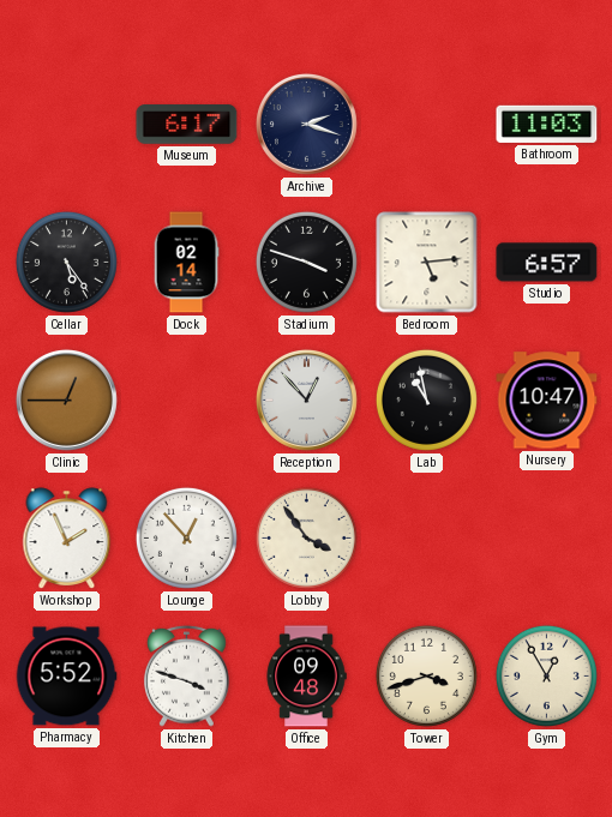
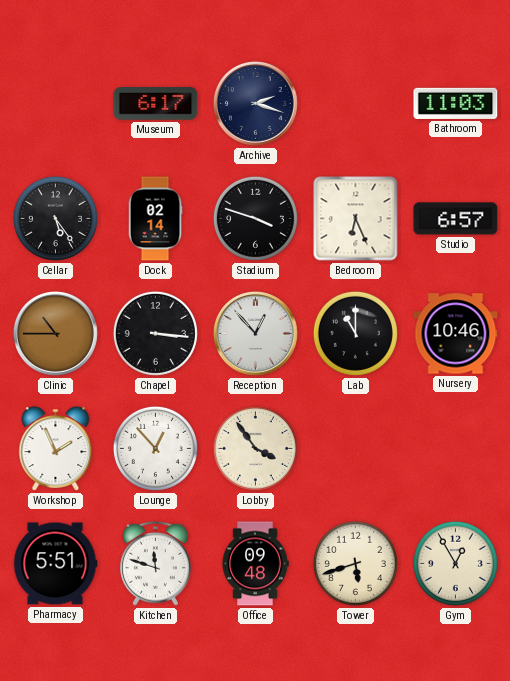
Bedroom: 5:14 -> 6:26 (356, 219)
Clinic: 12:45 -> 10:45 (55, 333)
Chapel: none -> 3:16 (155, 333)
Lab: 10:58 -> 11:00 (355, 333)
Nursery: 10:47 -> 10:46 (456, 334)
Pharmacy: 5:52 -> 5:51 (55, 564)
Kitchen: 3:48 -> 11:48 (156, 563)
Tower: 3:42 -> 5:42 (355, 563)
